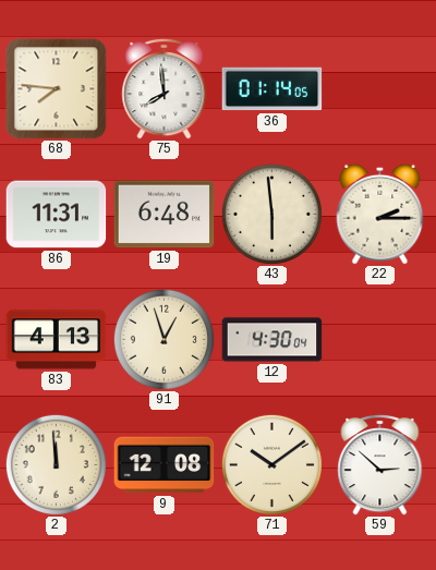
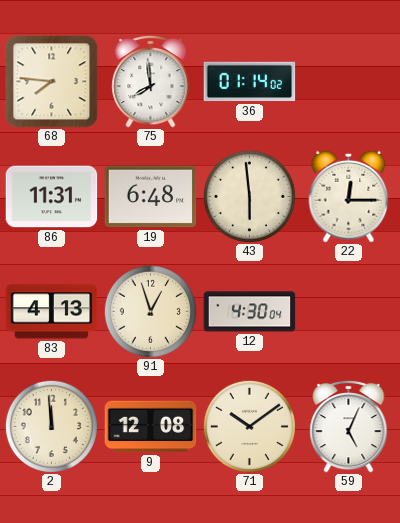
36: 01:14:05 -> 01:14:02 (250, 82)
22: 2:15 -> 12:15 (349, 196)
59: 2:52 -> 5:04 (349, 426)
